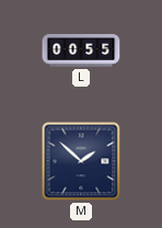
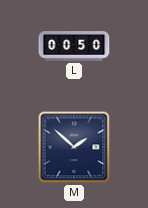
L: 00:55 -> 00:50 (74, 46)
